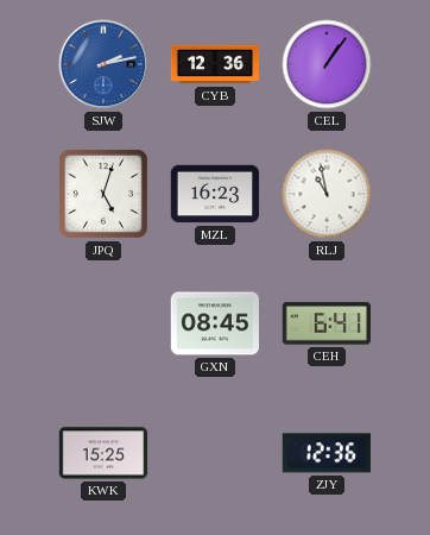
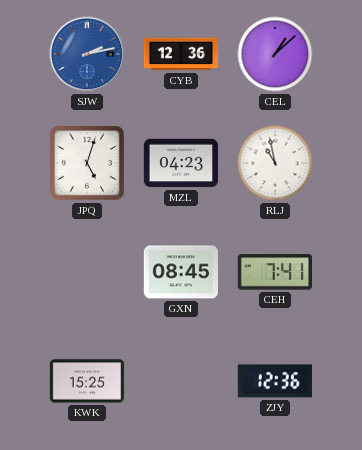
CEL: 1:06 -> 1:08 (275, 54)
MZL: 16:23 -> 04:23 (181, 163)
CEH: 6:41 -> 7:41 (274, 272)
